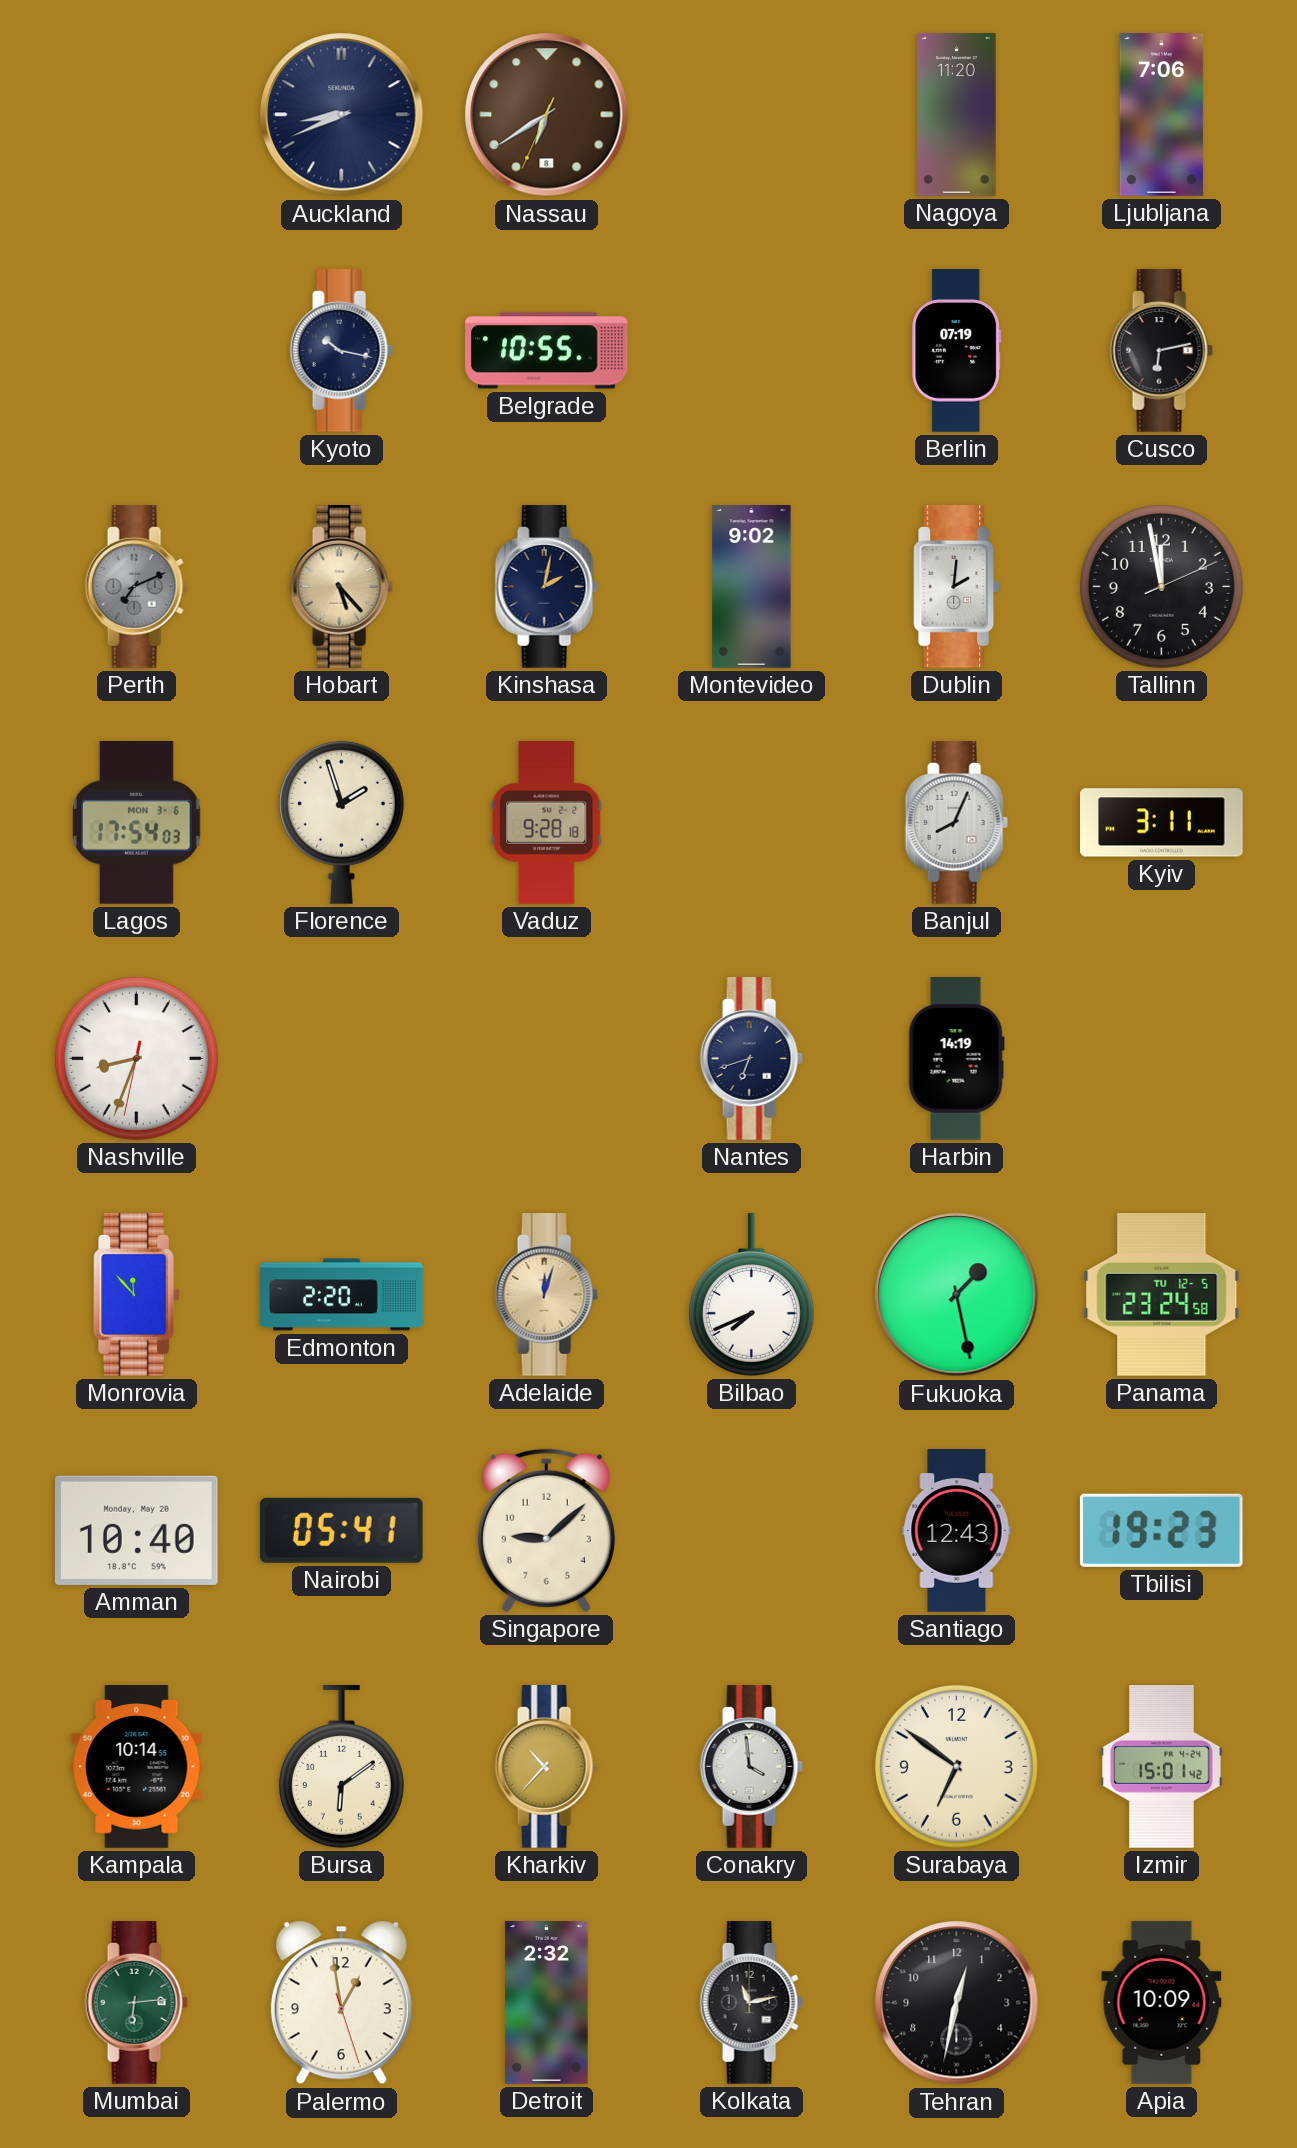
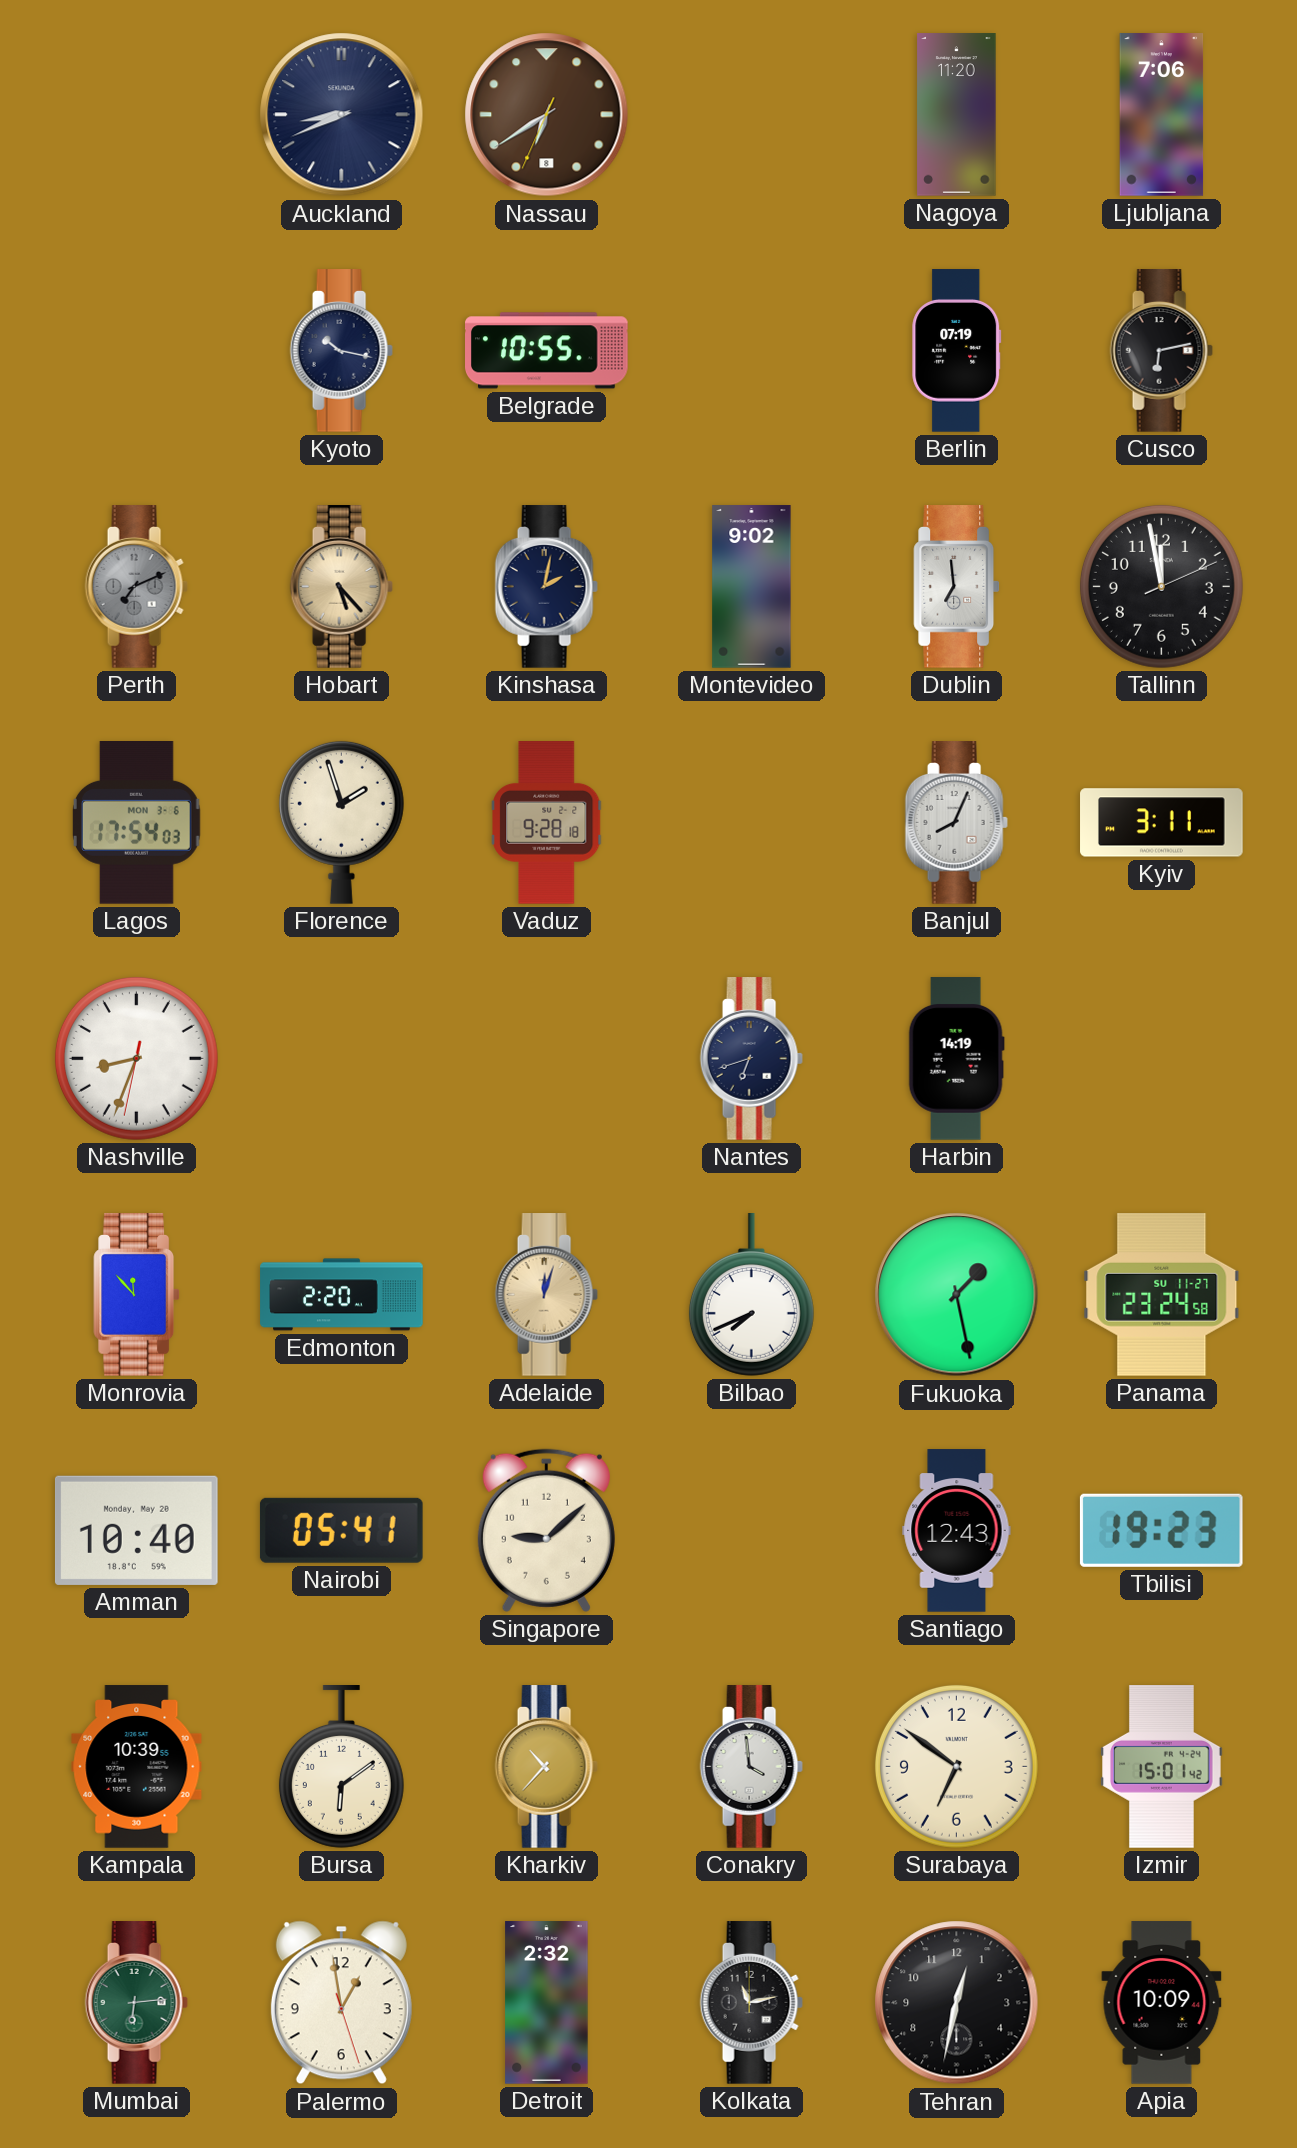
Dublin: 2:01 -> 6:59 (957, 587)
Panama date: TU 12-5 -> SU 11-27 (1162, 1295)
Kampala: 10:14 -> 10:39 (137, 1767)
